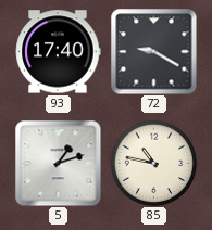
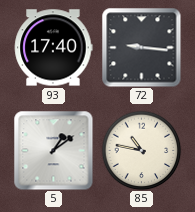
72: 9:20 -> 9:16 (141, 47)
5: 1:12 -> 1:09 (53, 150)
